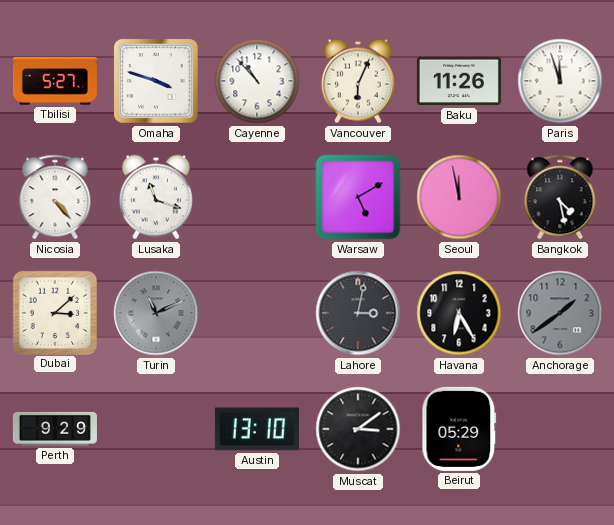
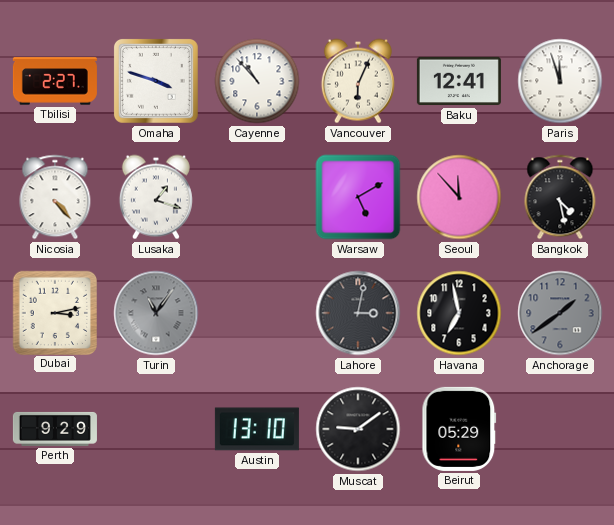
Tbilisi: 5:27 -> 2:27 (55, 81)
Baku: 11:26 -> 12:41 (459, 81)
Lusaka: 11:18 -> 1:18 (156, 197)
Seoul: 11:58 -> 11:53 (459, 197)
Dubai: 3:08 -> 3:13 (54, 312)
Turin: 11:11 -> 11:06 (156, 313)
Havana: 6:25 -> 6:58 (459, 313)
Muscat: 3:09 -> 9:09 (358, 429)
